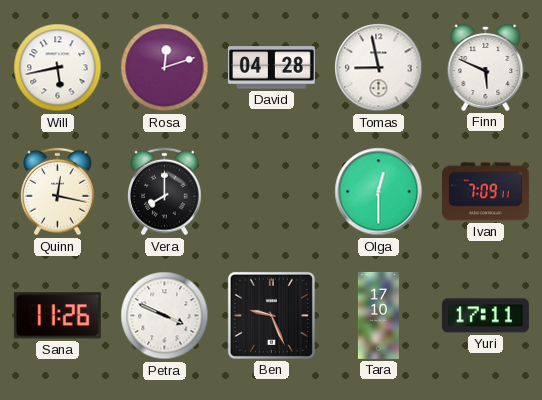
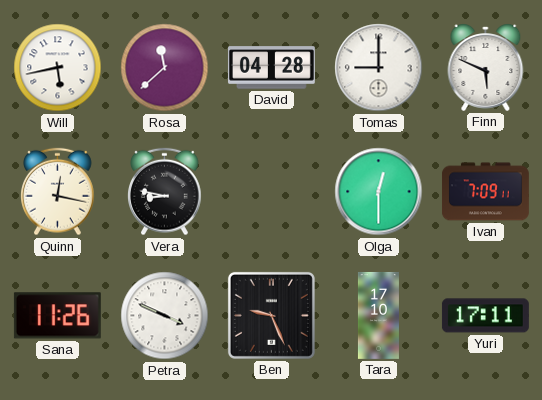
Rosa: 12:12 -> 11:38 (165, 68)
Tomas: 8:58 -> 9:00 (379, 68)
Vera: 8:00 -> 8:47 (165, 192)
